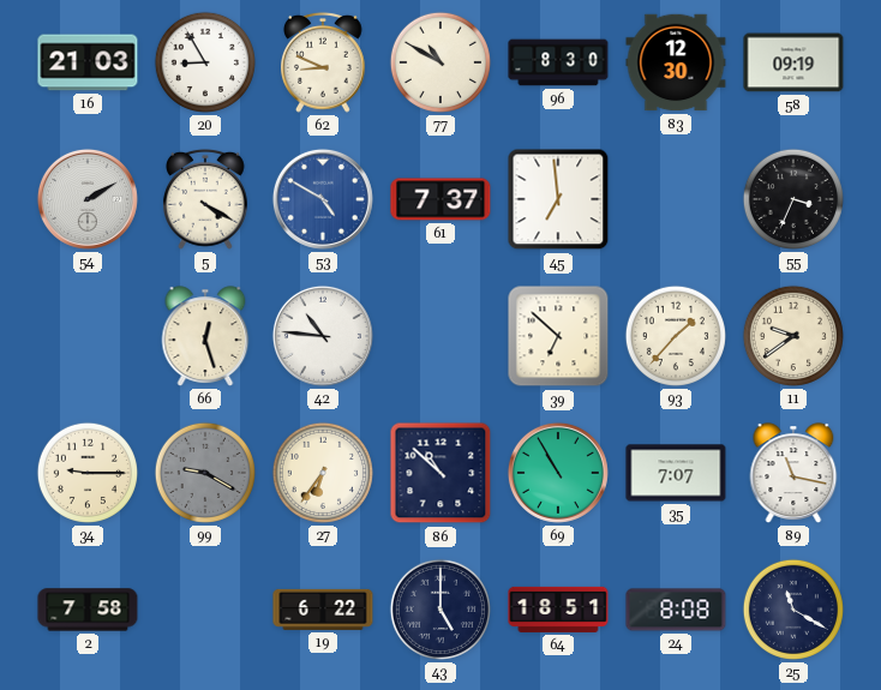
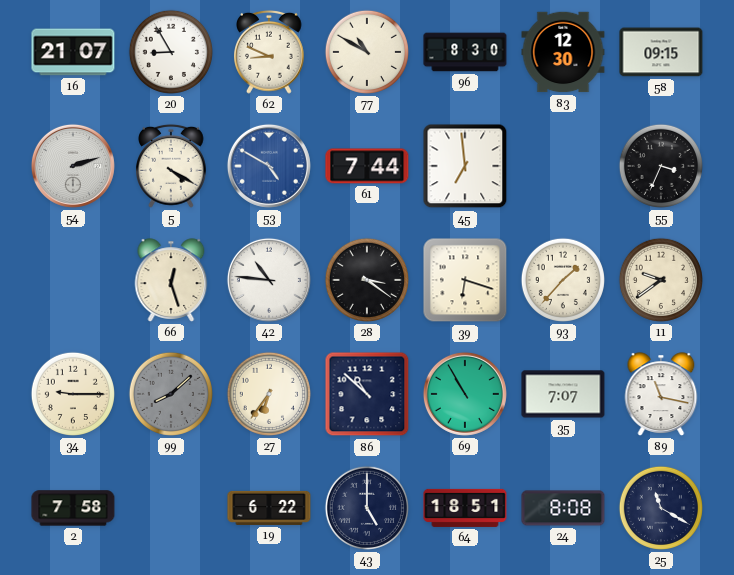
16: 21:03 -> 21:07 (73, 52)
58: 09:19 -> 09:15 (661, 52)
54: 2:10 -> 2:12 (73, 166)
61: 7:37 -> 7:44 (367, 166)
28: none -> 3:21 (367, 280)
39: 6:52 -> 6:18 (465, 280)
99: 9:20 -> 8:08 (171, 394)
